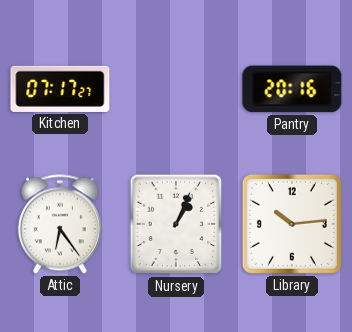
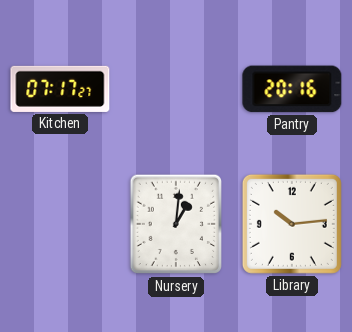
Attic: 6:24 -> none (60, 224)
Nursery: 1:04 -> 1:01 (175, 224)
